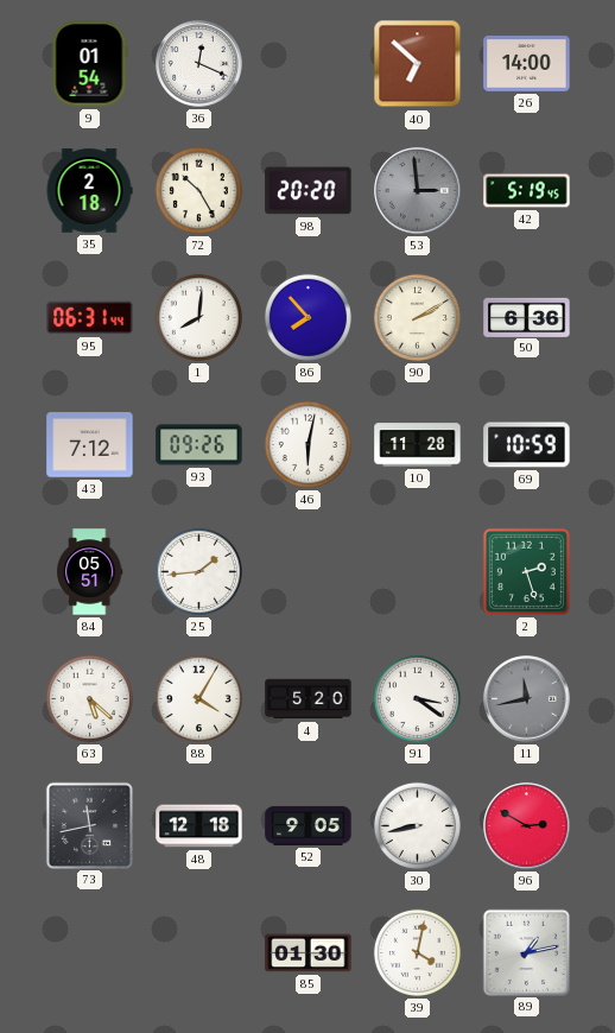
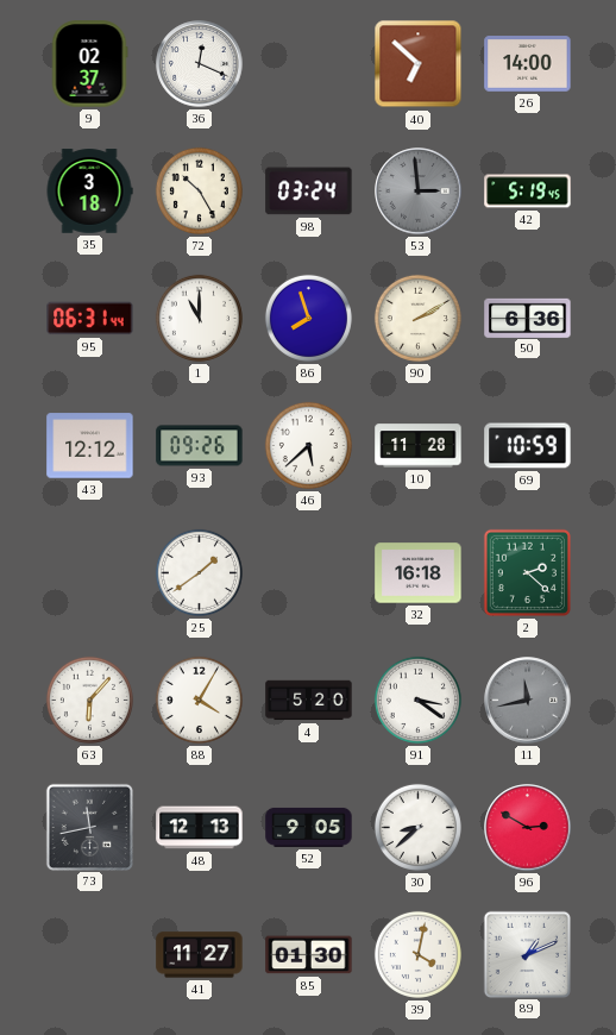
9: 01:54 -> 02:37 (89, 64)
35: 2:18 -> 3:18 (89, 192)
98: 20:20 -> 03:24 (309, 192)
1: 8:01 -> 11:00 (199, 318)
86: 7:53 -> 7:57 (308, 318)
43: 7:12 -> 12:12 (90, 446)
46: 6:02 -> 5:38 (308, 445)
84: 05:51 -> none (89, 572)
25: 1:44 -> 1:39 (199, 572)
32: none -> 16:18 (419, 573)
2: 2:27 -> 2:22 (527, 572)
63: 5:22 -> 6:07 (89, 700)
48: 12:18 -> 12:13 (200, 828)
30: 8:43 -> 8:38 (417, 827)
41: none -> 11:27 (200, 955)
89: 1:13 -> 1:11 (527, 954)
